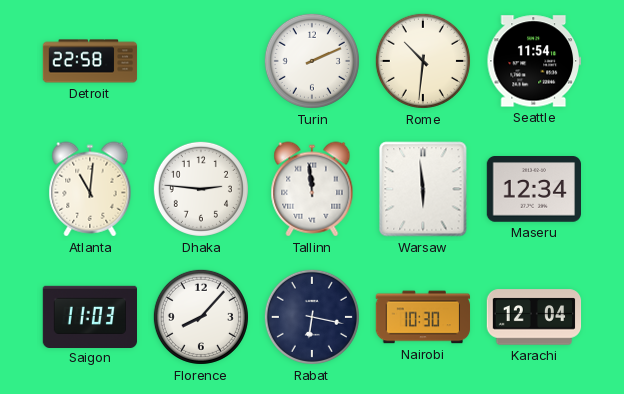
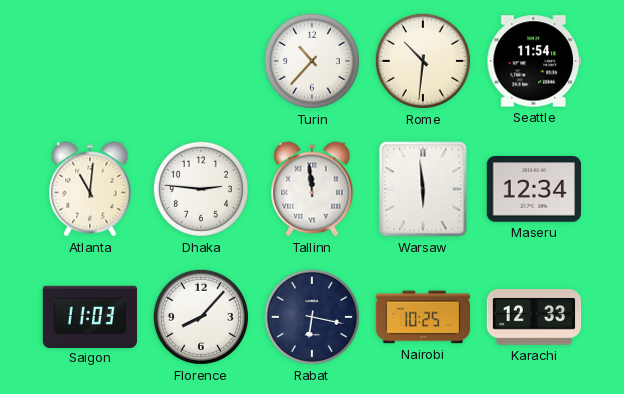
Detroit: 22:58 -> none (90, 61)
Turin: 2:11 -> 10:37 (312, 61)
Nairobi: 10:30 -> 10:25 (423, 317)
Karachi: 12:04 -> 12:33 (534, 317)
